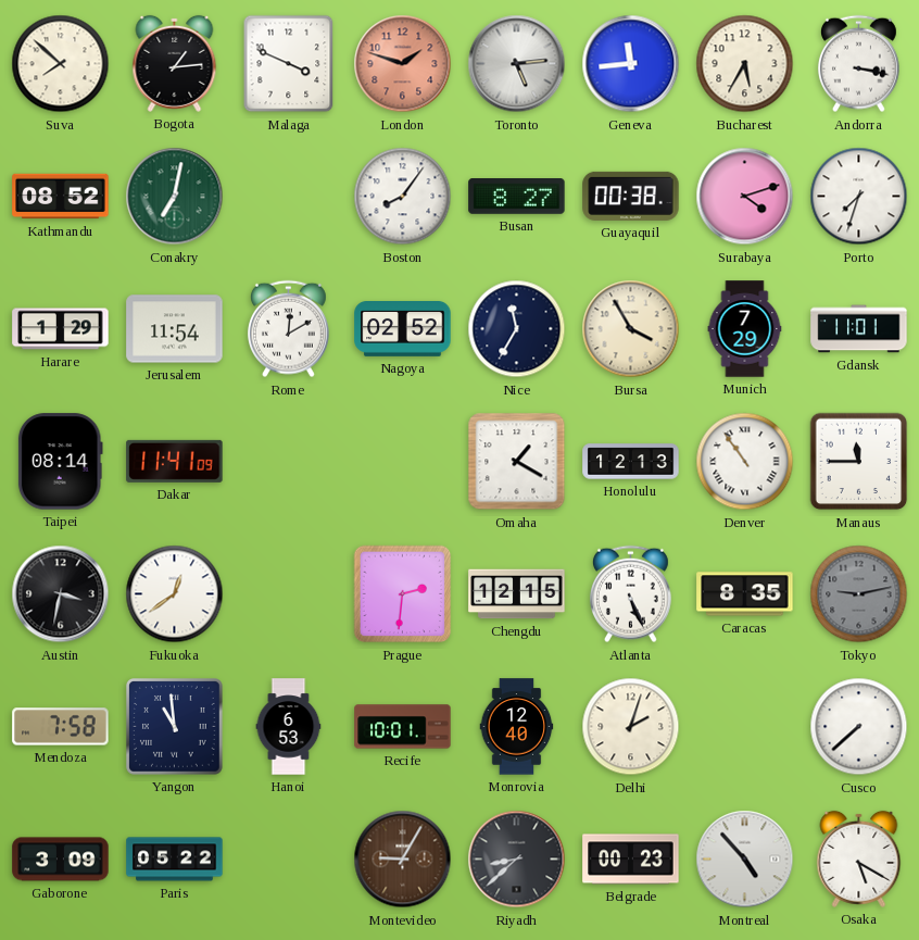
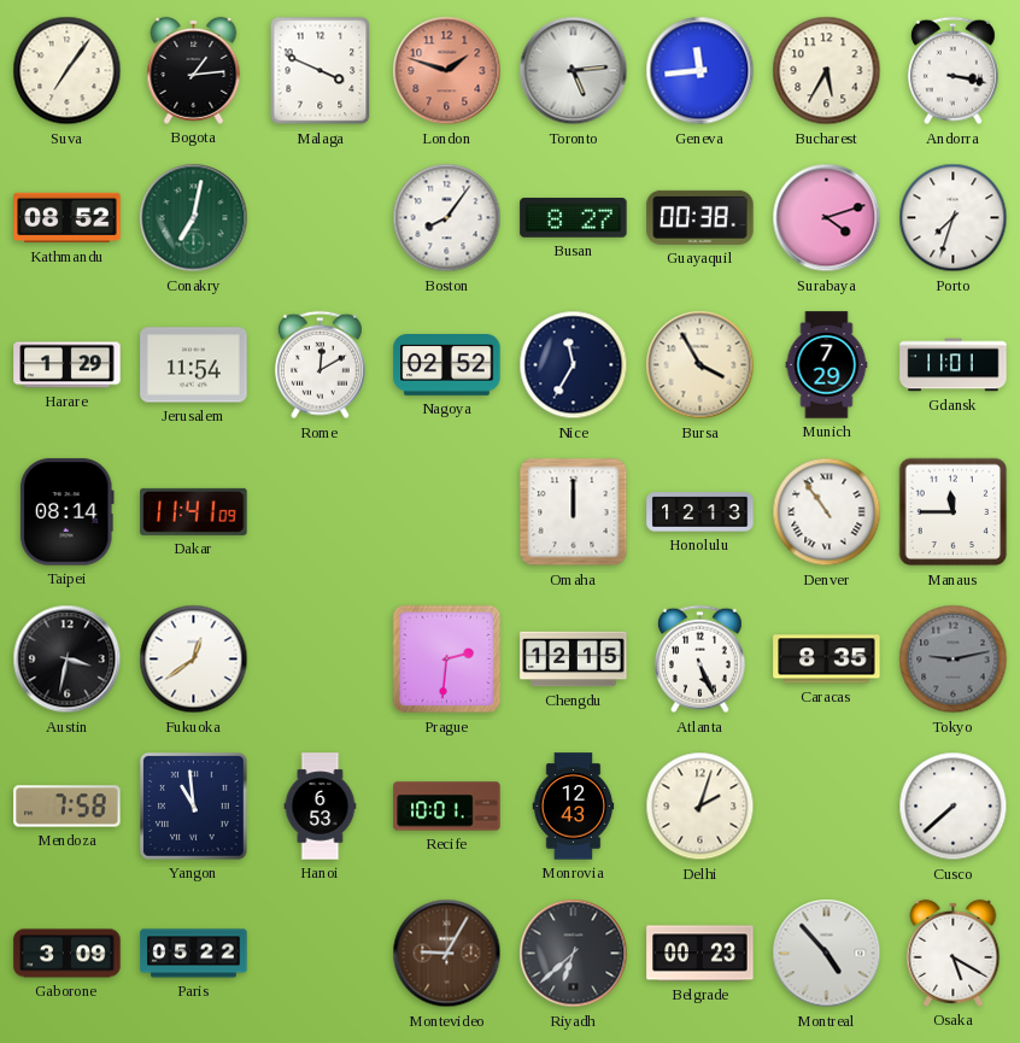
Suva: 7:52 -> 7:06 (68, 71)
Omaha: 1:20 -> 12:00 (574, 512)
Monrovia: 12:40 -> 12:43 (574, 807)
Riyadh: 8:38 -> 6:38 (574, 954)
